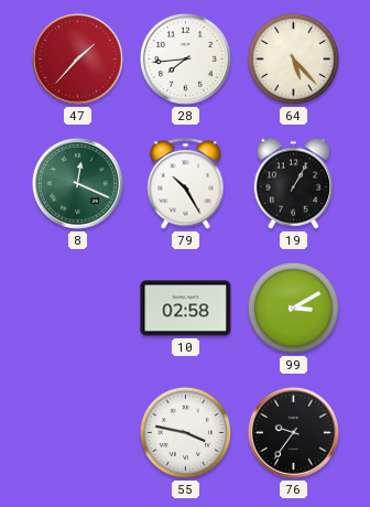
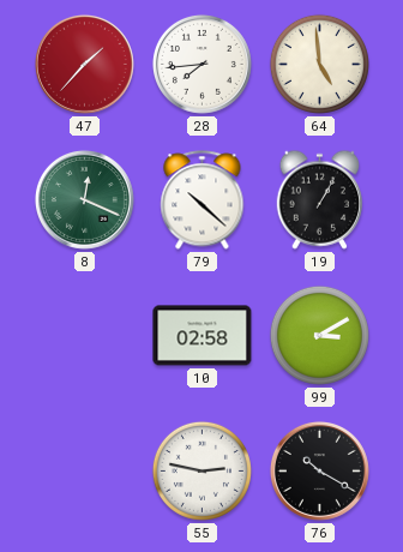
64: 5:23 -> 4:59 (319, 64)
79: 10:25 -> 10:22 (203, 200)
55: 3:47 -> 2:47 (201, 470)
76: 9:36 -> 10:20 (319, 470)
